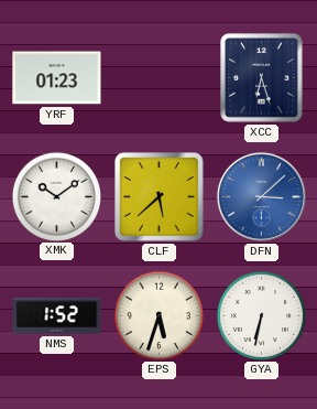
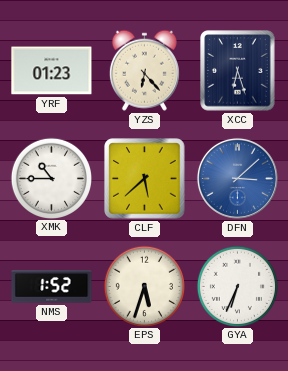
YZS: none -> 6:23 (144, 70)
XMK: 10:09 -> 10:45 (51, 178)
GYA: 6:32 -> 6:34 (237, 286)
